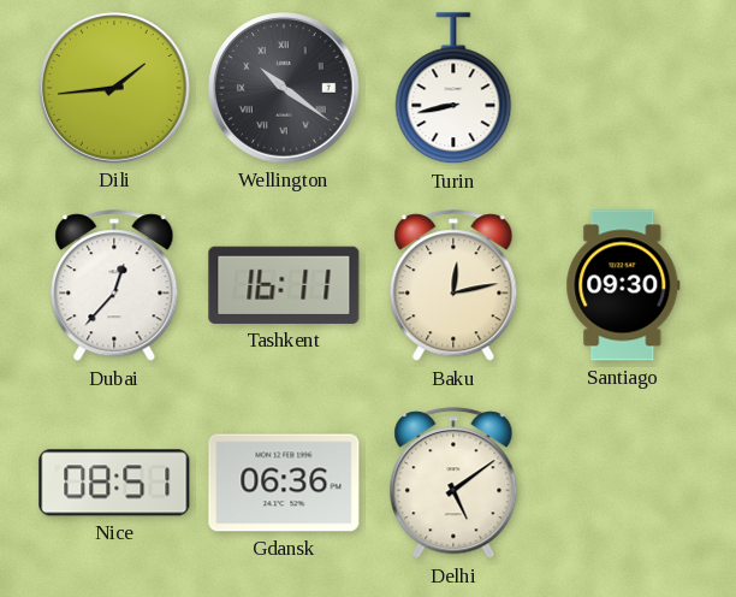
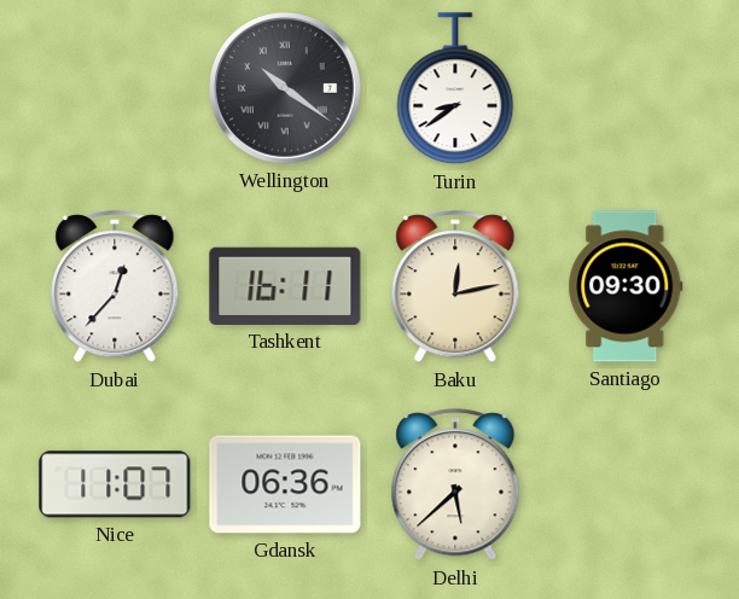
Dili: 1:44 -> none (114, 88)
Turin: 8:43 -> 8:39 (455, 89)
Nice: 08:51 -> 11:07 (115, 484)
Delhi: 5:09 -> 5:38 (455, 485)
